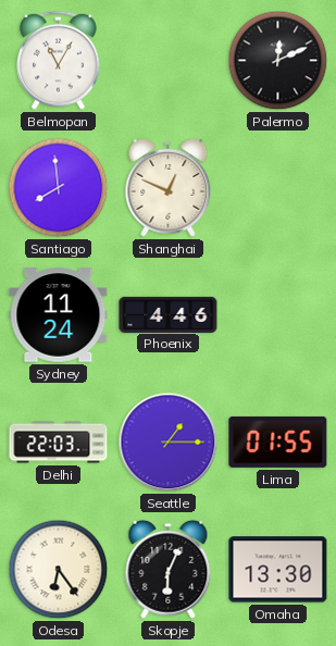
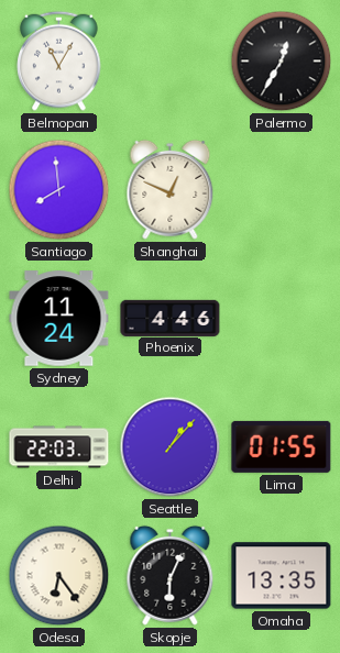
Palermo: 12:11 -> 12:35 (282, 62)
Seattle: 1:15 -> 1:07 (171, 447)
Omaha: 13:30 -> 13:35 (282, 576)
